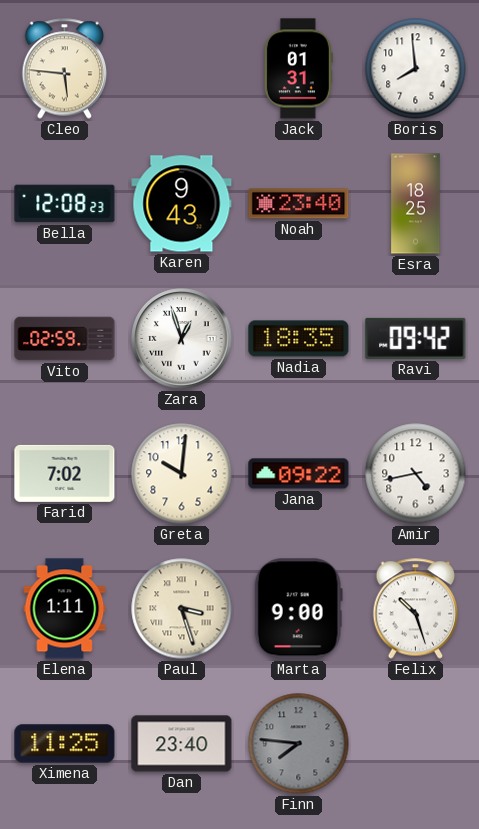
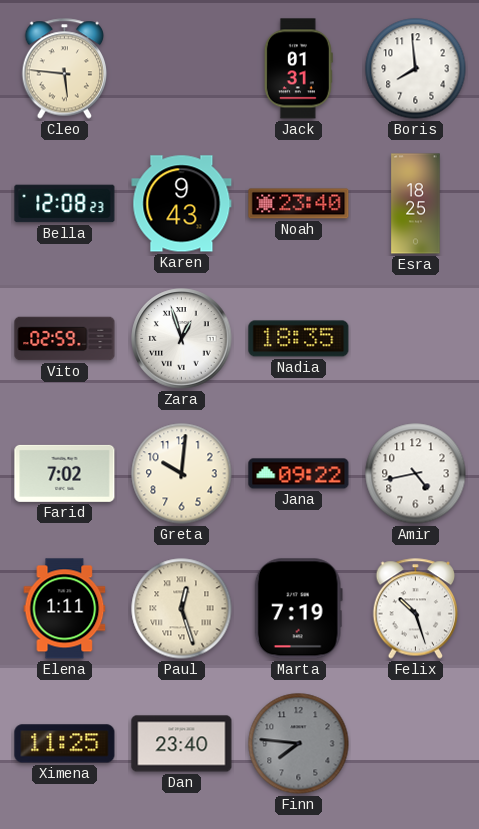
Ravi: 09:42 -> none (416, 338)
Paul: 3:27 -> 12:27 (182, 609)
Marta: 9:00 -> 7:19 (298, 609)
